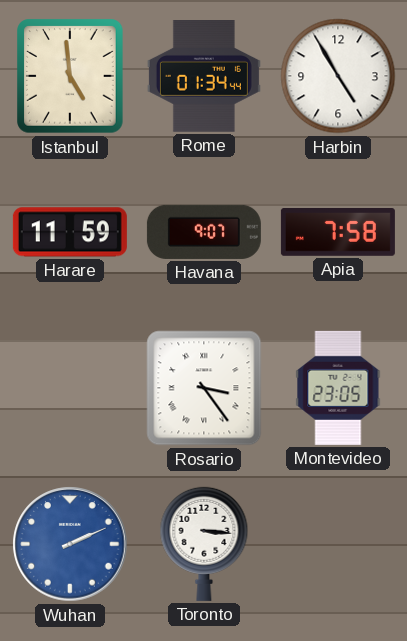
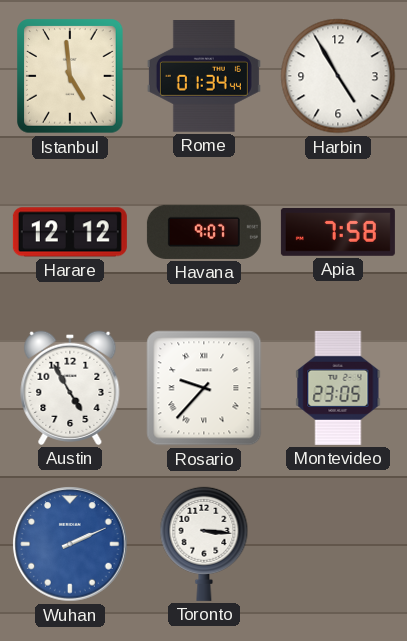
Harare: 11:59 -> 12:12 (70, 232)
Austin: none -> 4:55 (70, 388)
Rosario: 3:24 -> 9:37 (204, 388)
